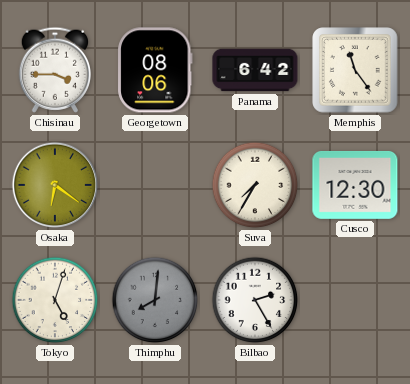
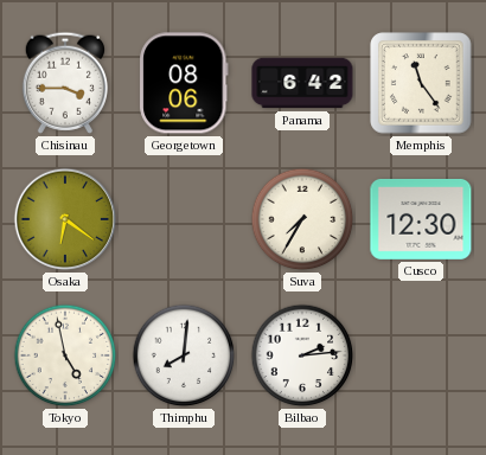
Tokyo: 5:03 -> 4:58 (65, 355)
Thimphu dial: grey -> white (184, 355)
Bilbao: 2:25 -> 2:14 (302, 355)
